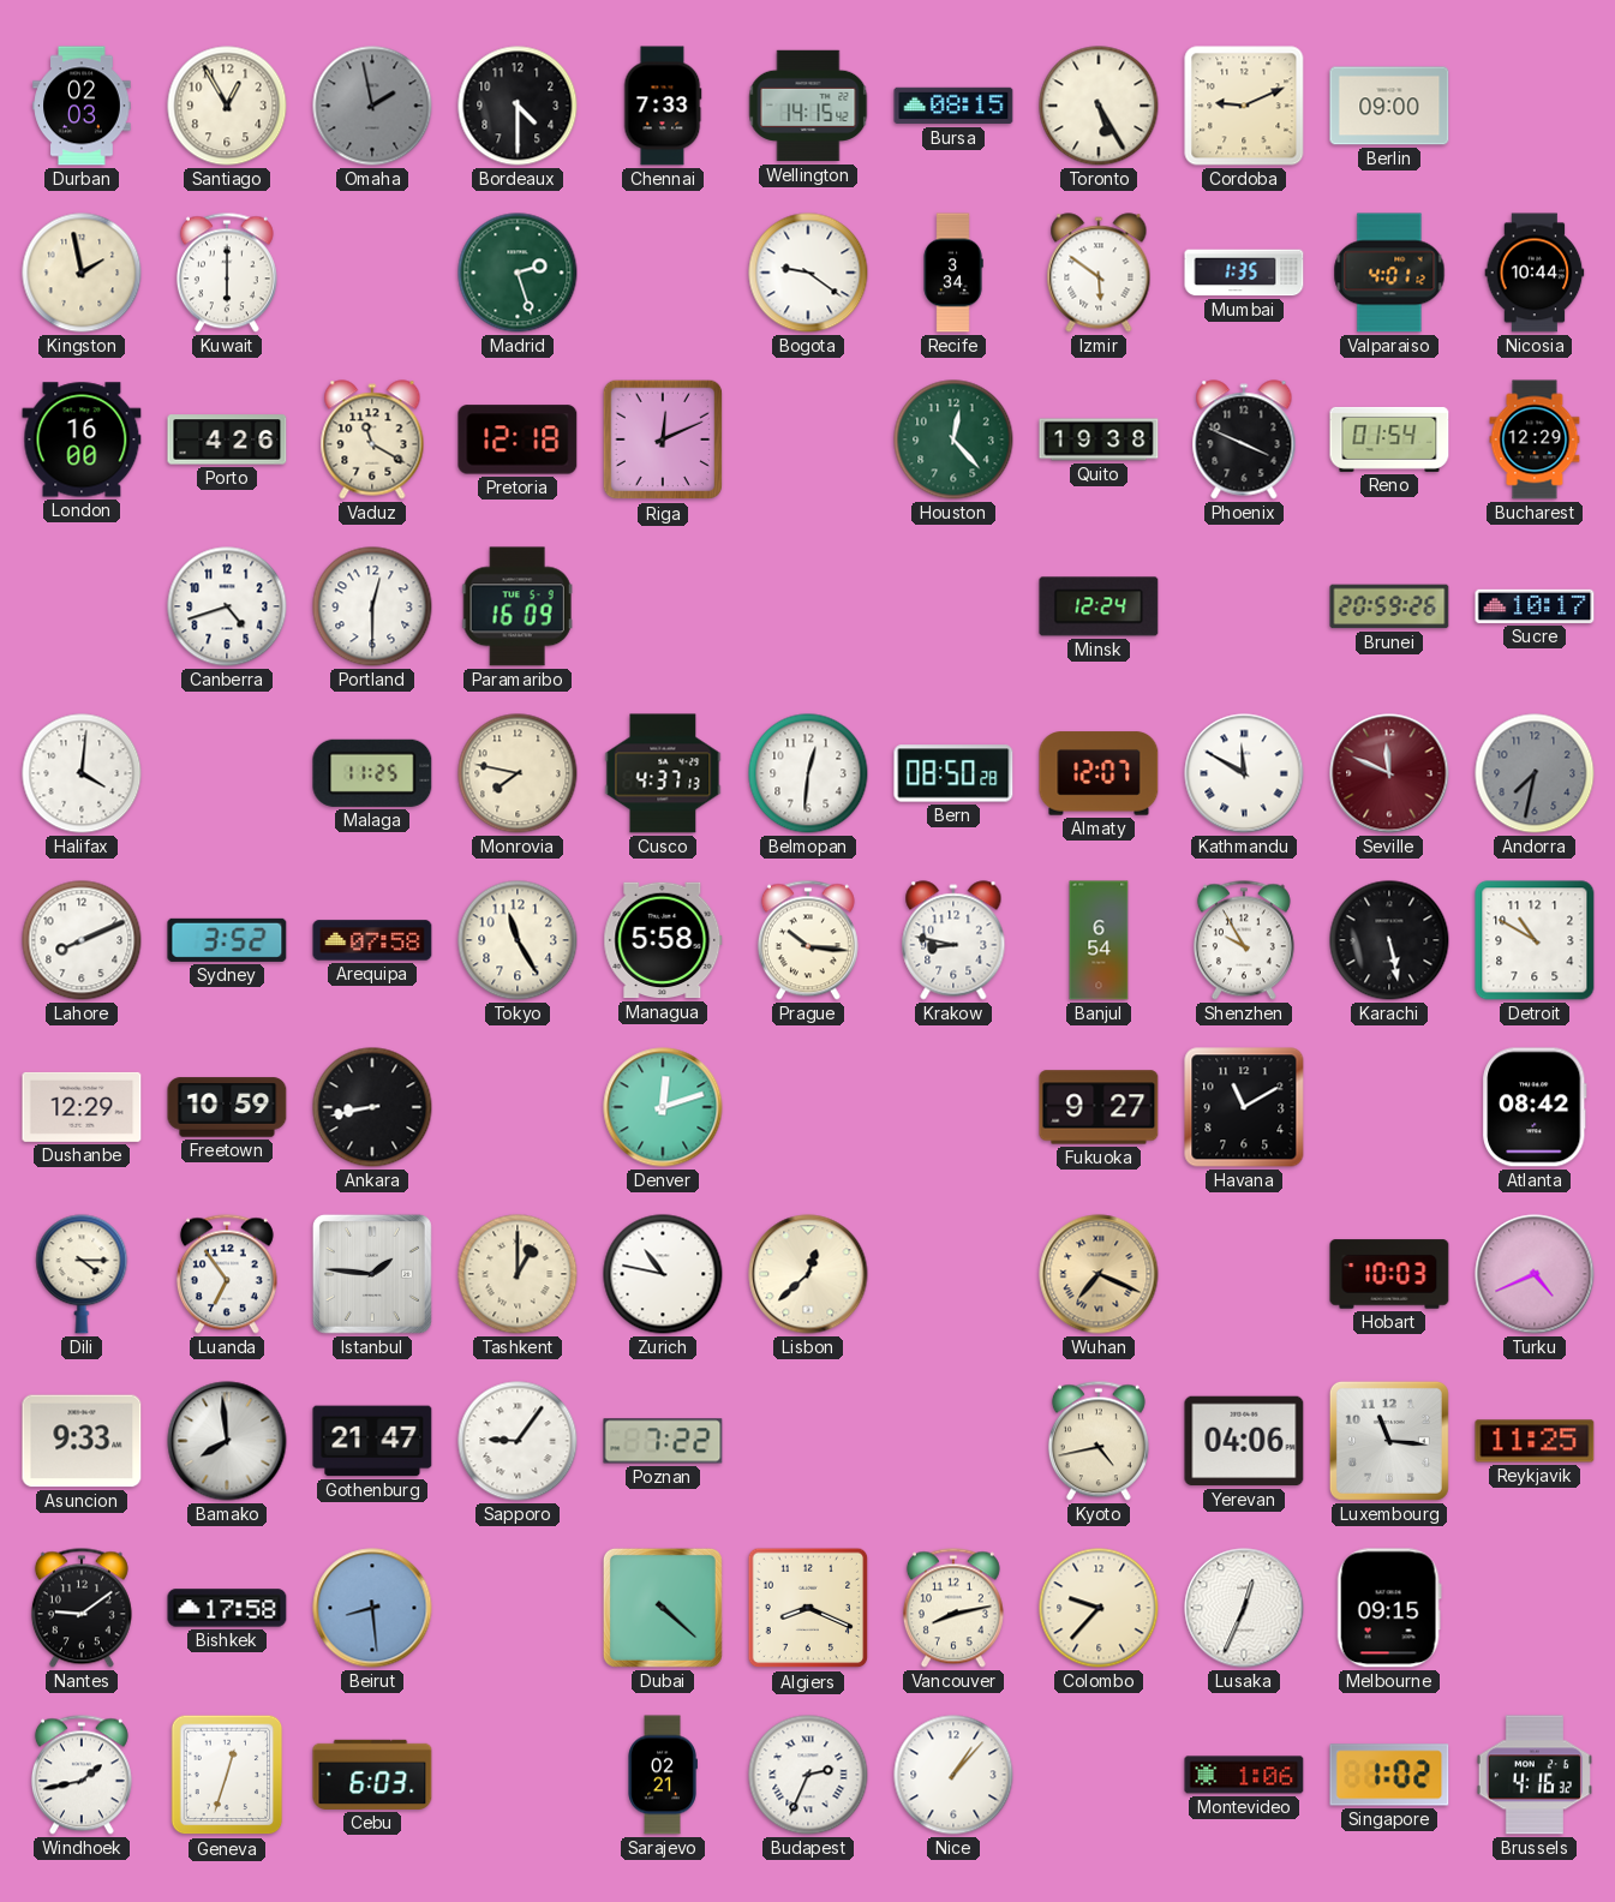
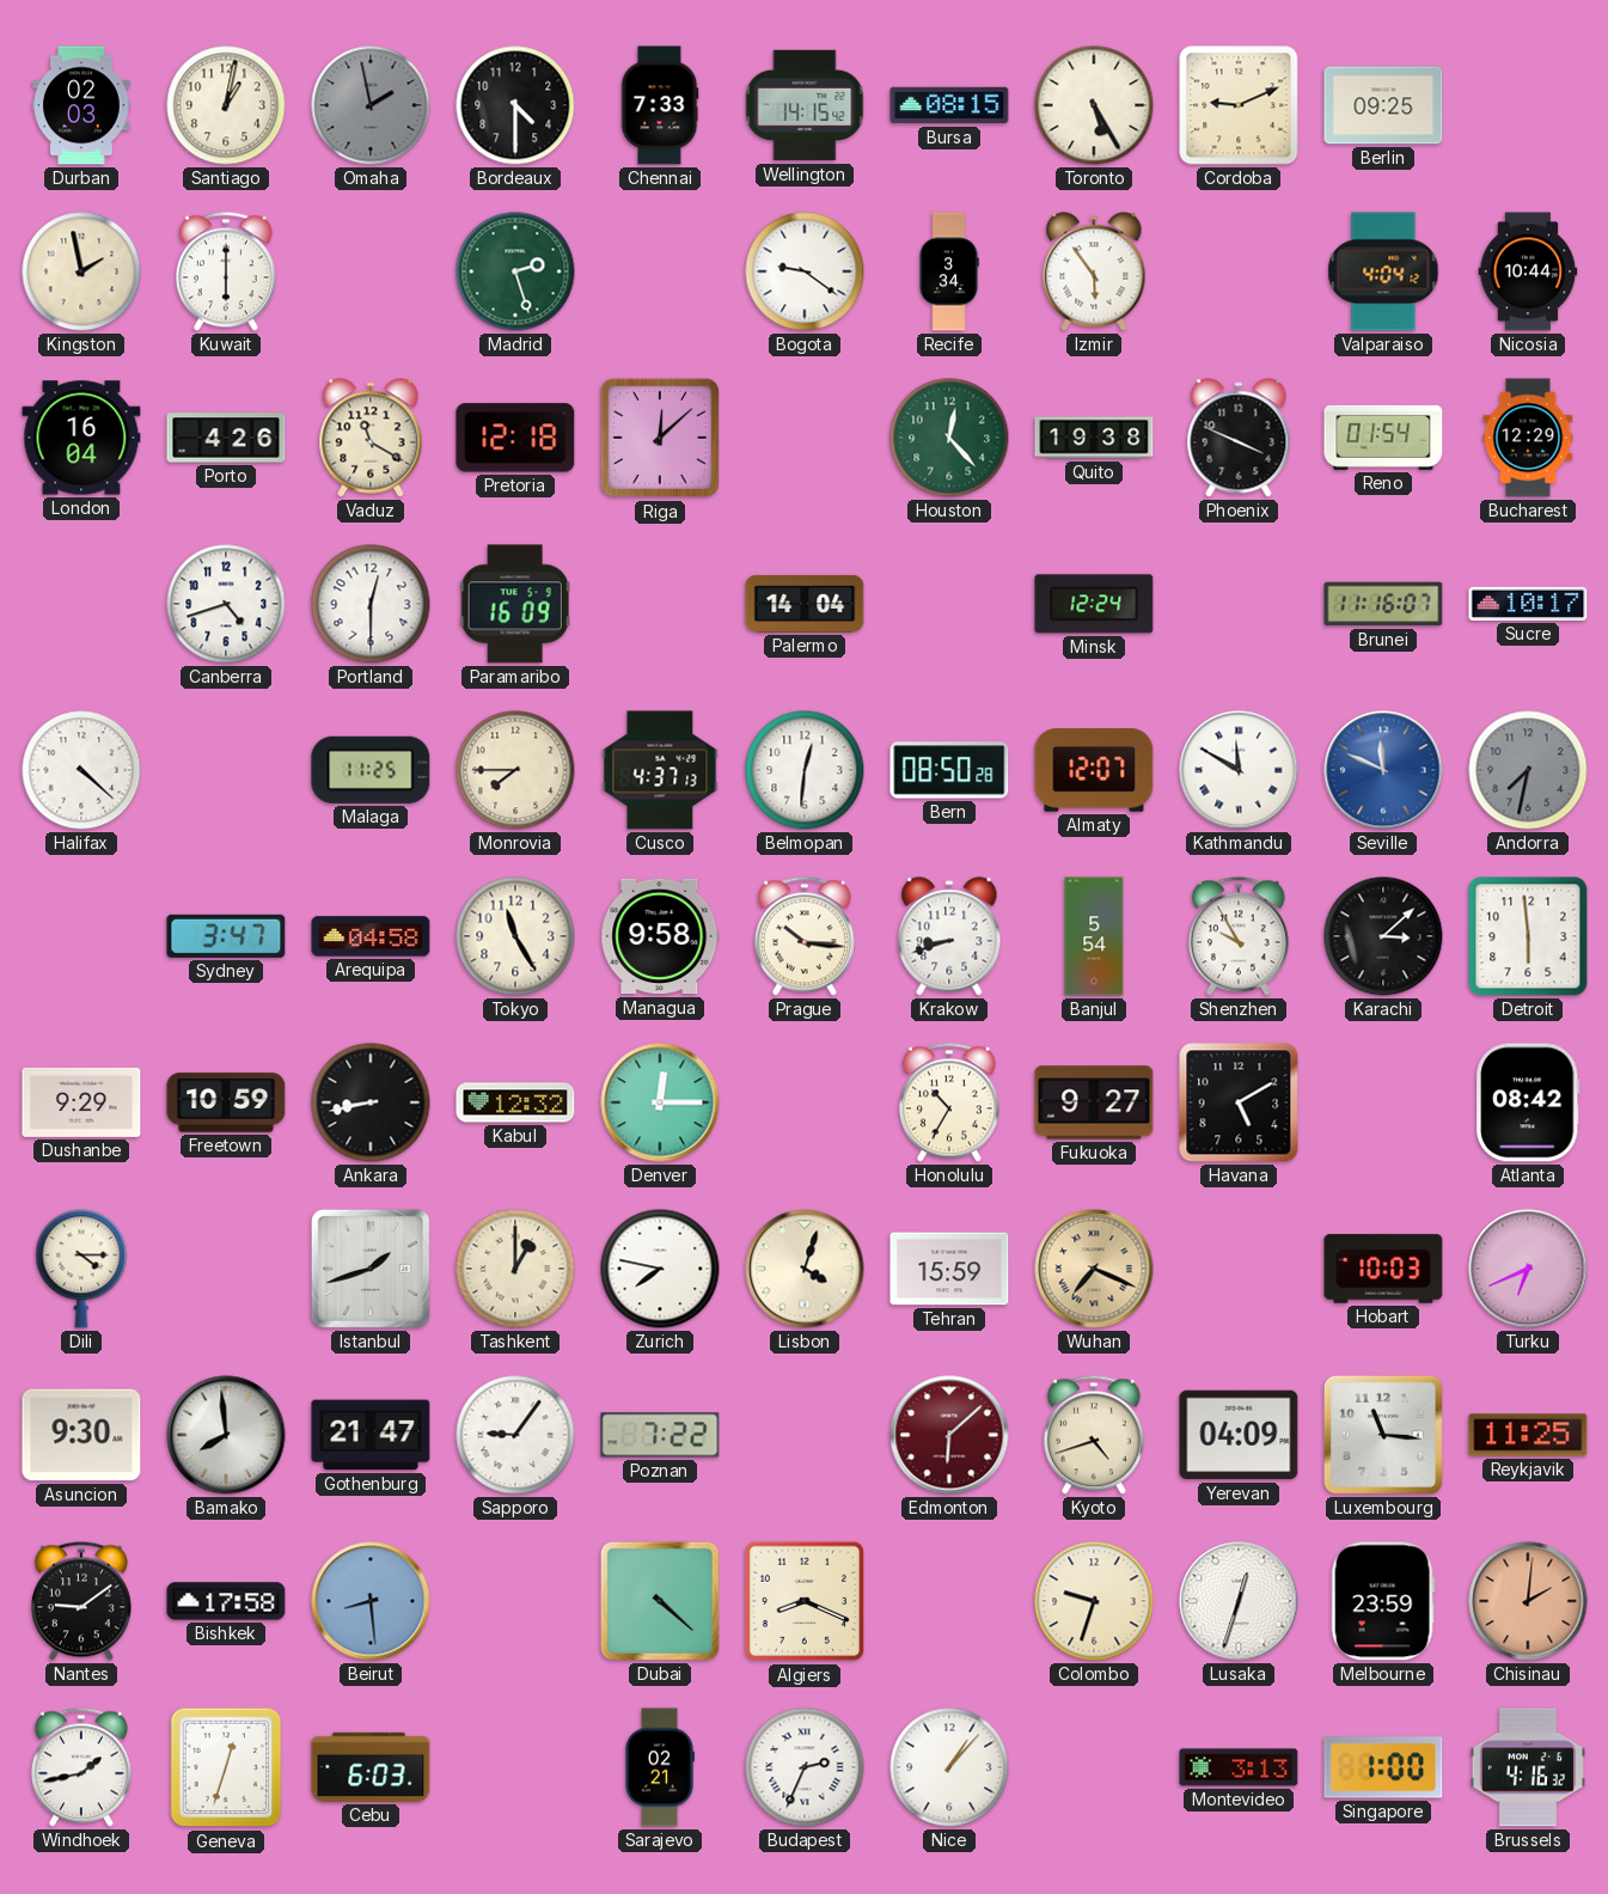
Santiago: 12:55 -> 1:02 (226, 105)
Berlin: 09:00 -> 09:25 (1383, 105)
Izmir: 5:51 -> 5:54 (1094, 271)
Mumbai: 1:35 -> none (1244, 273)
Valparaiso: 4:01 -> 4:04 (1383, 271)
London: 16:00 -> 16:04 (81, 438)
Riga: 12:11 -> 12:08 (660, 438)
Palermo: none -> 14:04 (805, 604)
Brunei: 20:59 -> 11:16 (1383, 604)
Halifax: 4:01 -> 4:22 (81, 770)
Monrovia: 7:47 -> 7:45 (515, 770)
Seville dial: burgundy -> blue (1383, 770)
Lahore: 8:11 -> none (82, 940)
Sydney: 3:52 -> 3:47 (226, 936)
Arequipa: 07:58 -> 04:58 (371, 936)
Managua: 5:58 -> 9:58 (660, 936)
Krakow: 8:47 -> 8:42 (949, 936)
Banjul: 6:54 -> 5:54 (1094, 936)
Karachi: 5:28 -> 3:08 (1383, 936)
Detroit: 10:50 -> 5:59 (1528, 936)
Dushanbe: 12:29 -> 9:29 (81, 1102)
Kabul: none -> 12:32 (515, 1102)
Denver: 12:12 -> 12:15 (660, 1102)
Honolulu: none -> 10:35 (949, 1102)
Havana: 11:10 -> 5:10 (1239, 1102)
Luanda: 6:54 -> none (227, 1274)
Istanbul: 1:46 -> 1:42 (371, 1269)
Zurich: 10:47 -> 7:47 (660, 1269)
Lisbon: 12:38 -> 4:03 (805, 1269)
Tehran: none -> 15:59 (949, 1269)
Turku: 4:41 -> 6:41 (1528, 1269)
Asuncion: 9:33 -> 9:30 (81, 1435)
Edmonton: none -> 6:08 (949, 1435)
Kyoto: 4:43 -> 4:42 (1094, 1435)
Yerevan: 04:06 -> 04:09 (1239, 1435)
Vancouver: 8:13 -> none (953, 1608)
Colombo: 9:37 -> 9:33 (1094, 1601)
Lusaka: 12:34 -> 12:33 (1239, 1601)
Melbourne: 09:15 -> 23:59 (1383, 1601)
Chisinau: none -> 2:01 (1528, 1601)
Montevideo: 1:06 -> 3:13 (1239, 1767)
Singapore: 1:02 -> 1:00 (1383, 1767)
